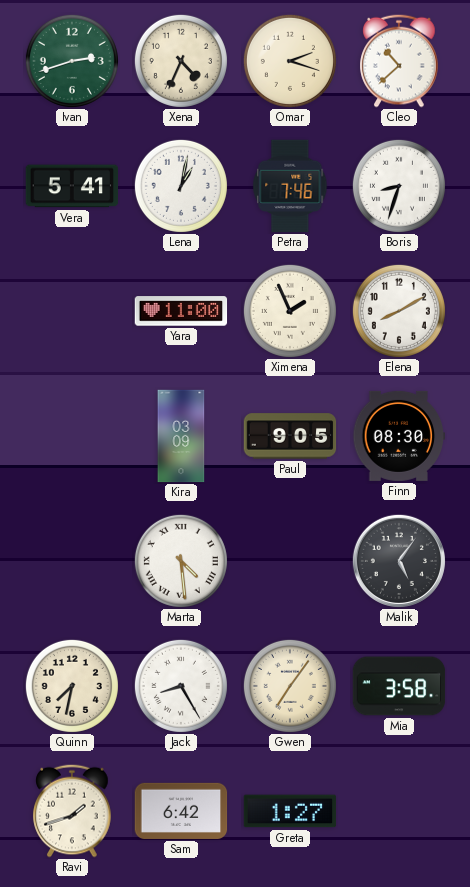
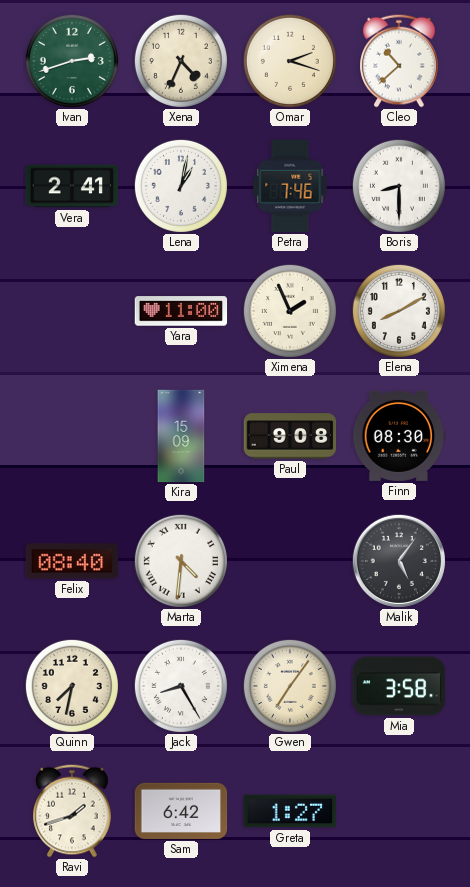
Vera: 5:41 -> 2:41 (72, 186)
Boris: 8:33 -> 8:30 (399, 186)
Kira: 03:09 -> 15:09 (181, 436)
Paul: 9:05 -> 9:08 (290, 436)
Felix: none -> 08:40 (72, 561)
Marta: 4:29 -> 4:31 (181, 561)
